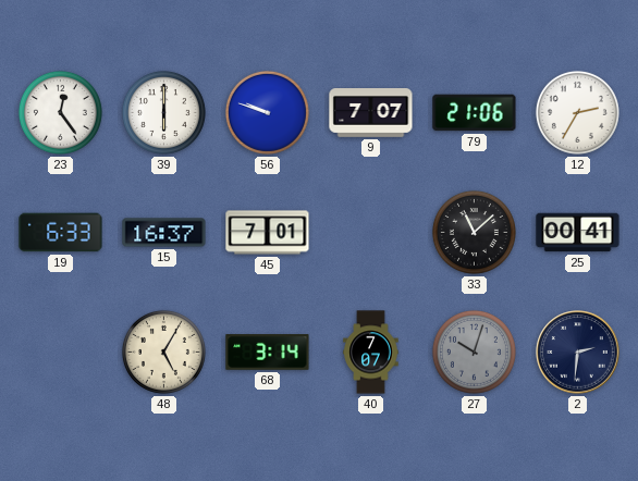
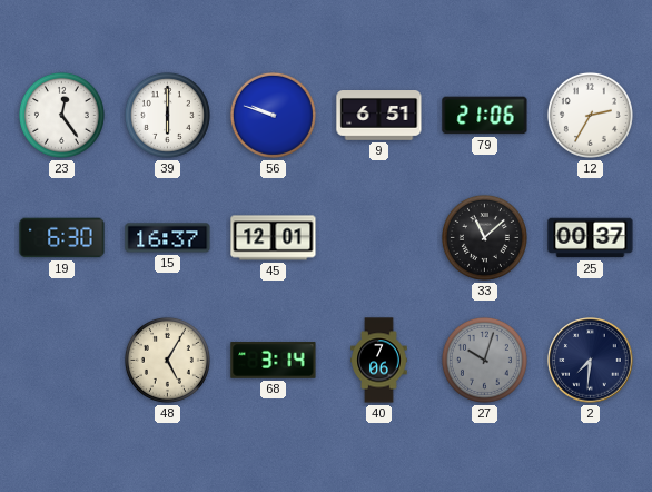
9: 7:07 -> 6:51 (379, 116)
19: 6:33 -> 6:30 (62, 238)
45: 7:01 -> 12:01 (274, 238)
25: 00:41 -> 00:37 (591, 238)
40: 7:07 -> 7:06 (379, 361)
2: 2:31 -> 7:31 (591, 361)
